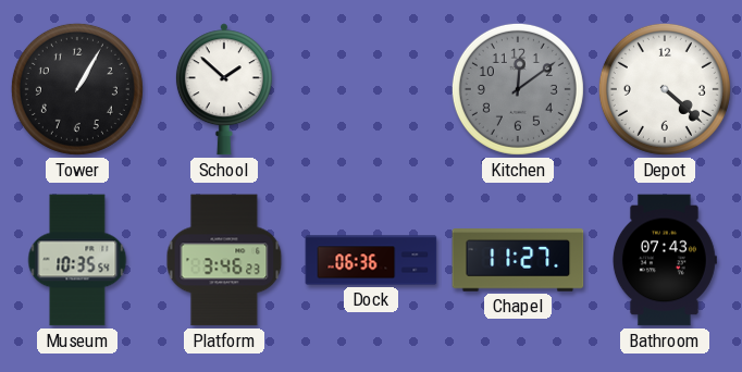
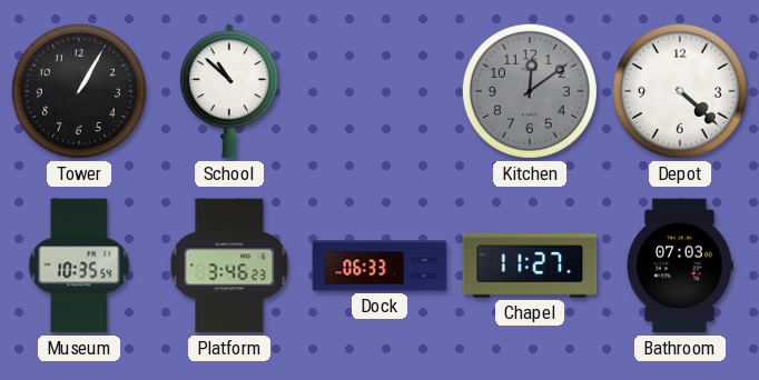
School: 1:52 -> 10:52 (229, 91)
Dock: 06:36 -> 06:33 (379, 266)
Bathroom: 07:43 -> 07:03 (680, 266)
